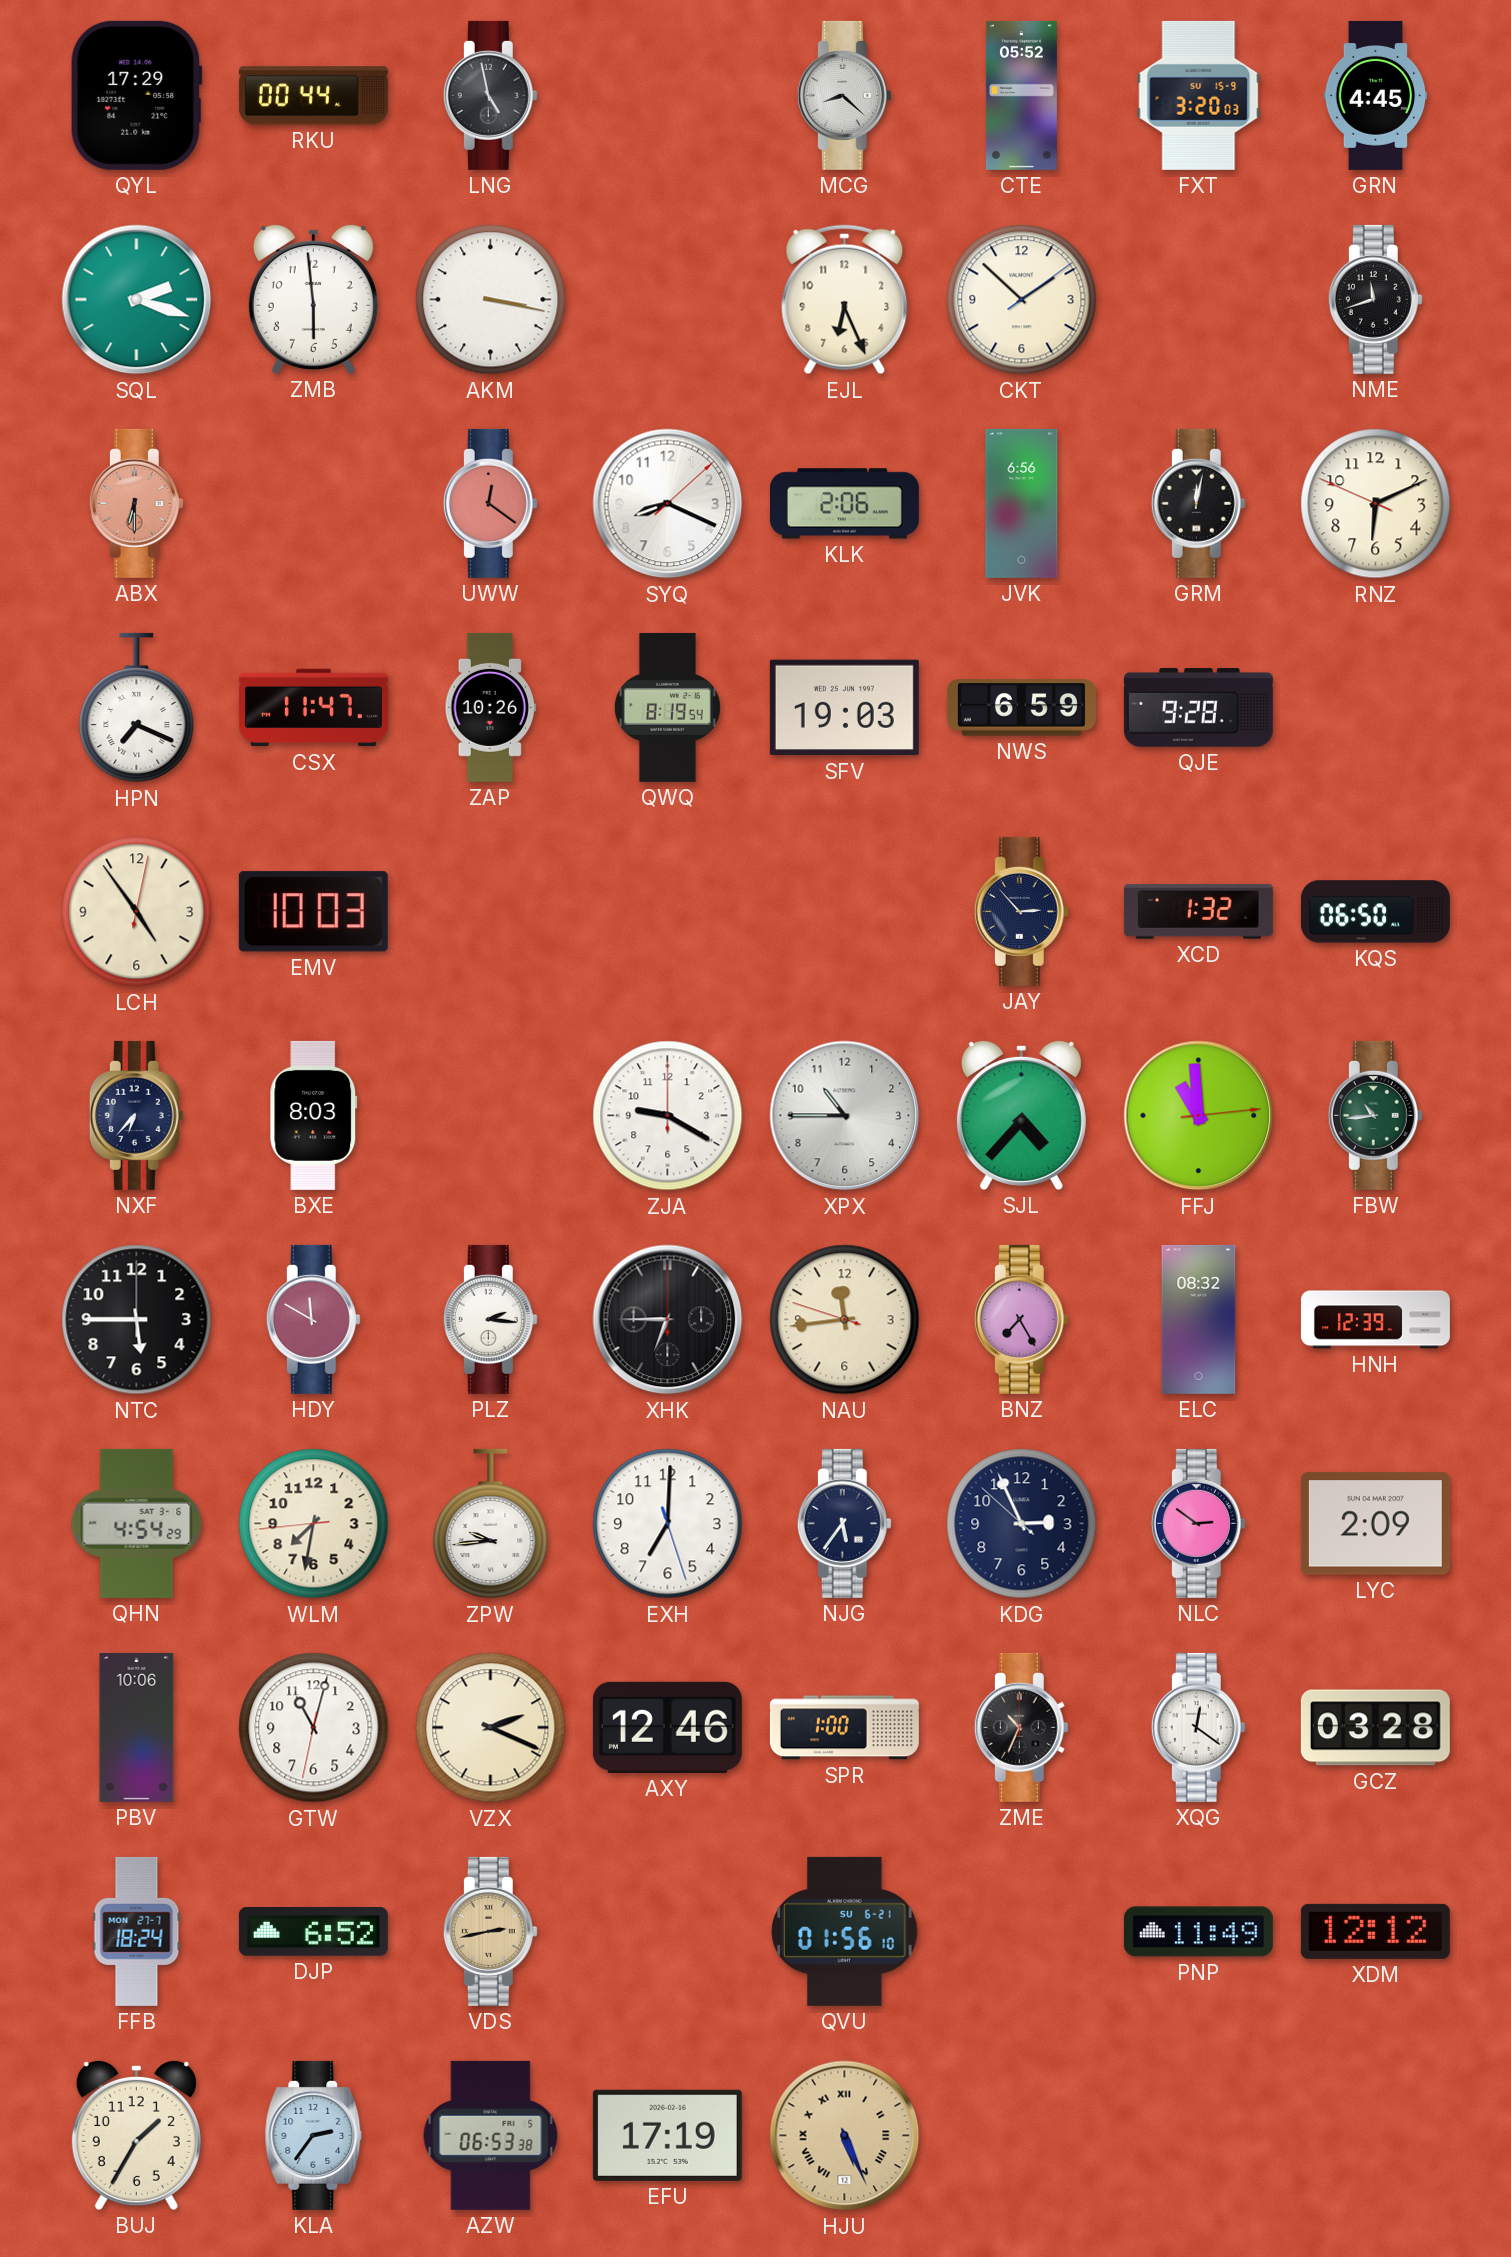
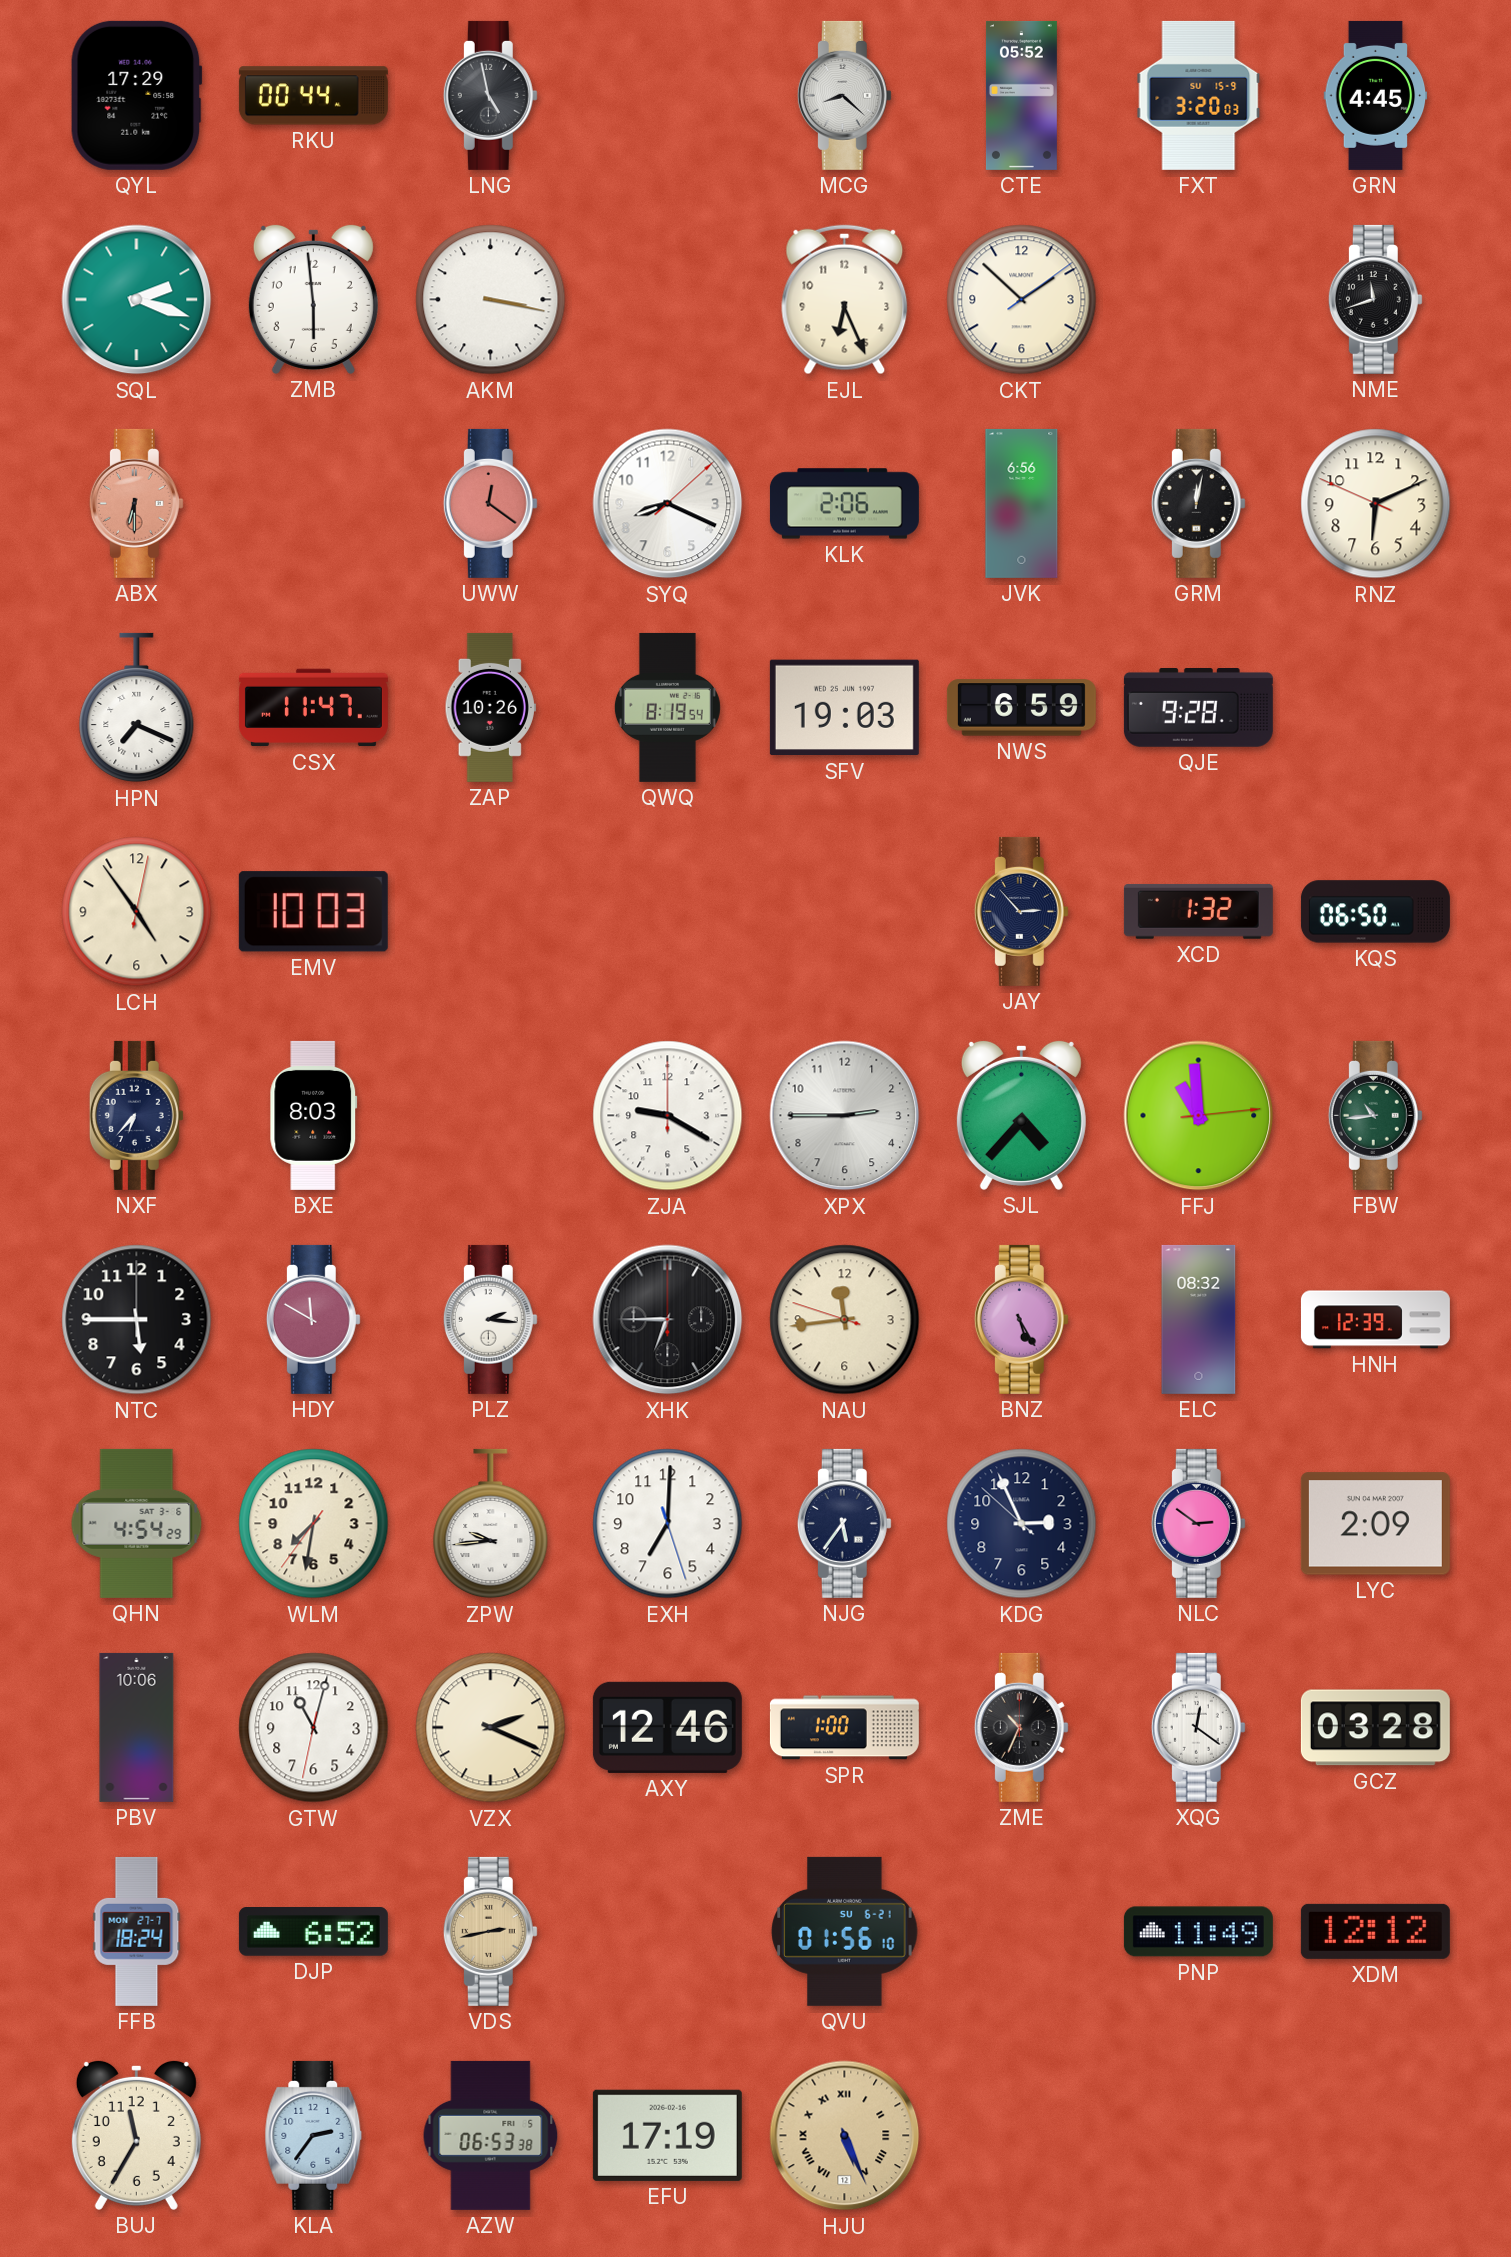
XPX: 10:45 -> 2:45 (845, 1116)
BNZ: 7:25 -> 5:25 (1021, 1319)
WLM: 7:31:44 -> 7:31:36 (314, 1524)
BUJ: 1:35 -> 11:35 (136, 2135)
